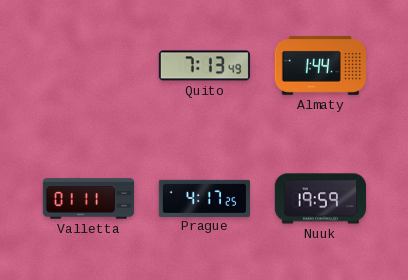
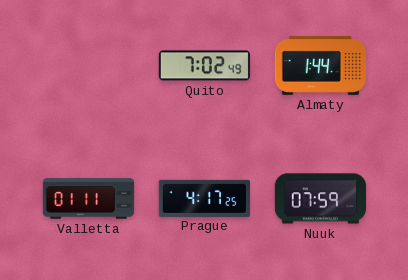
Quito: 7:13 -> 7:02 (205, 66)
Nuuk: 19:59 -> 07:59 (321, 199)
